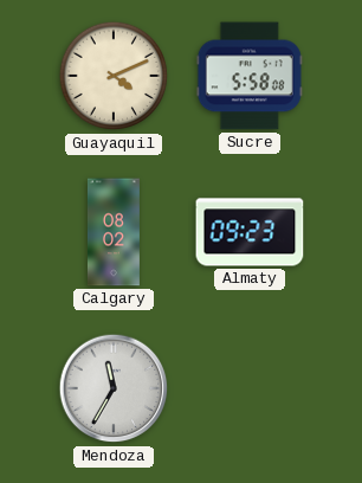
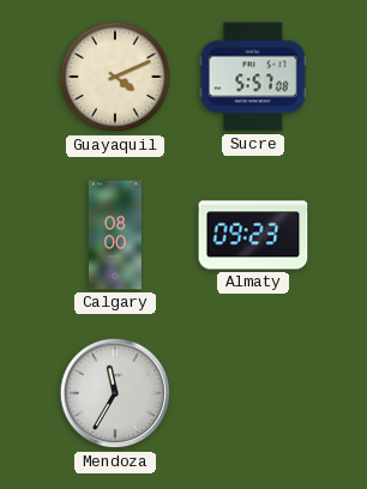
Sucre: 5:58 -> 5:57 (253, 77)
Calgary: 08:02 -> 08:00 (115, 235)
